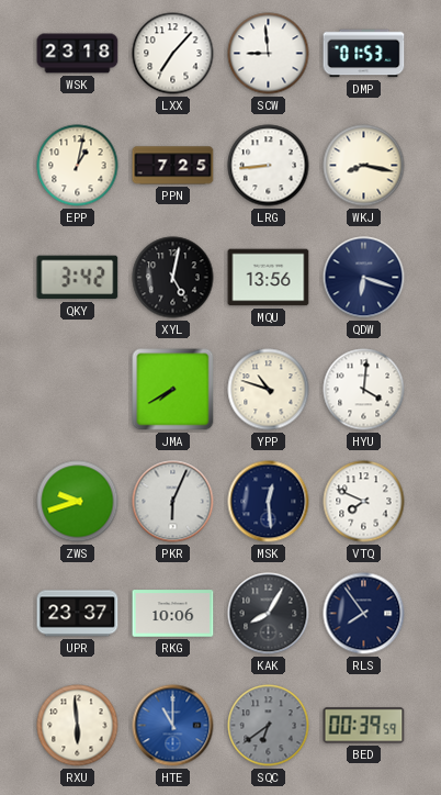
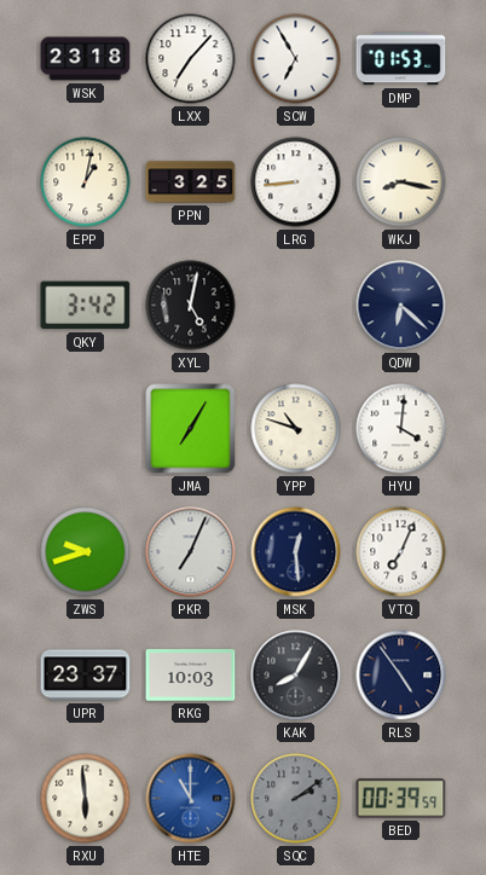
SCW: 8:59 -> 6:55 (296, 59)
PPN: 7:25 -> 3:25 (191, 182)
MQU: 13:56 -> none (269, 278)
QDW: 6:18 -> 6:22 (401, 306)
JMA: 7:40 -> 7:05 (191, 429)
PKR: 6:04 -> 7:04 (191, 552)
VTQ: 7:49 -> 7:04 (401, 552)
RKG: 10:06 -> 10:03 (191, 676)
RLS: 7:54 -> 4:54 (401, 676)
SQC: 6:39 -> 2:09 (296, 799)
